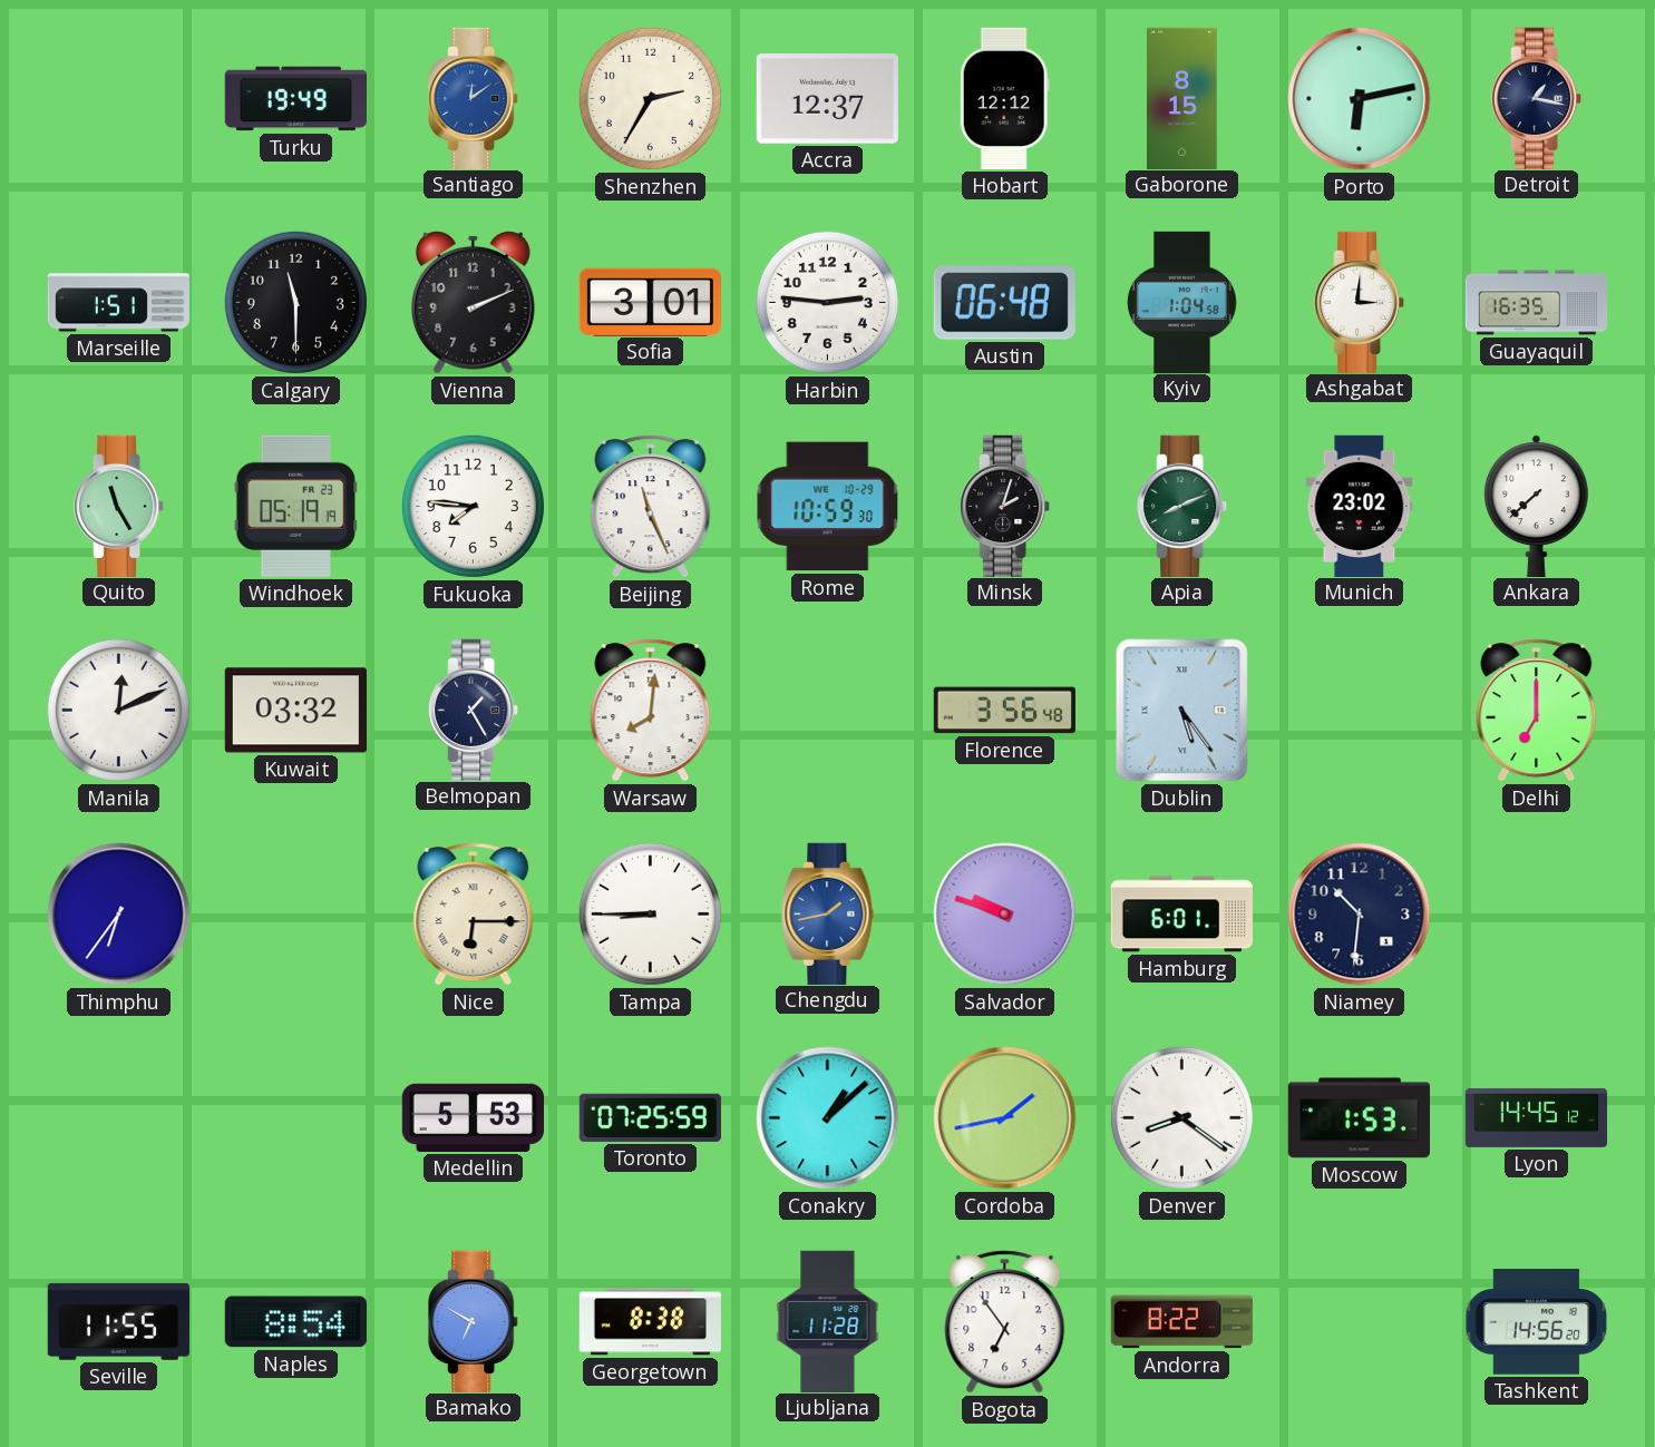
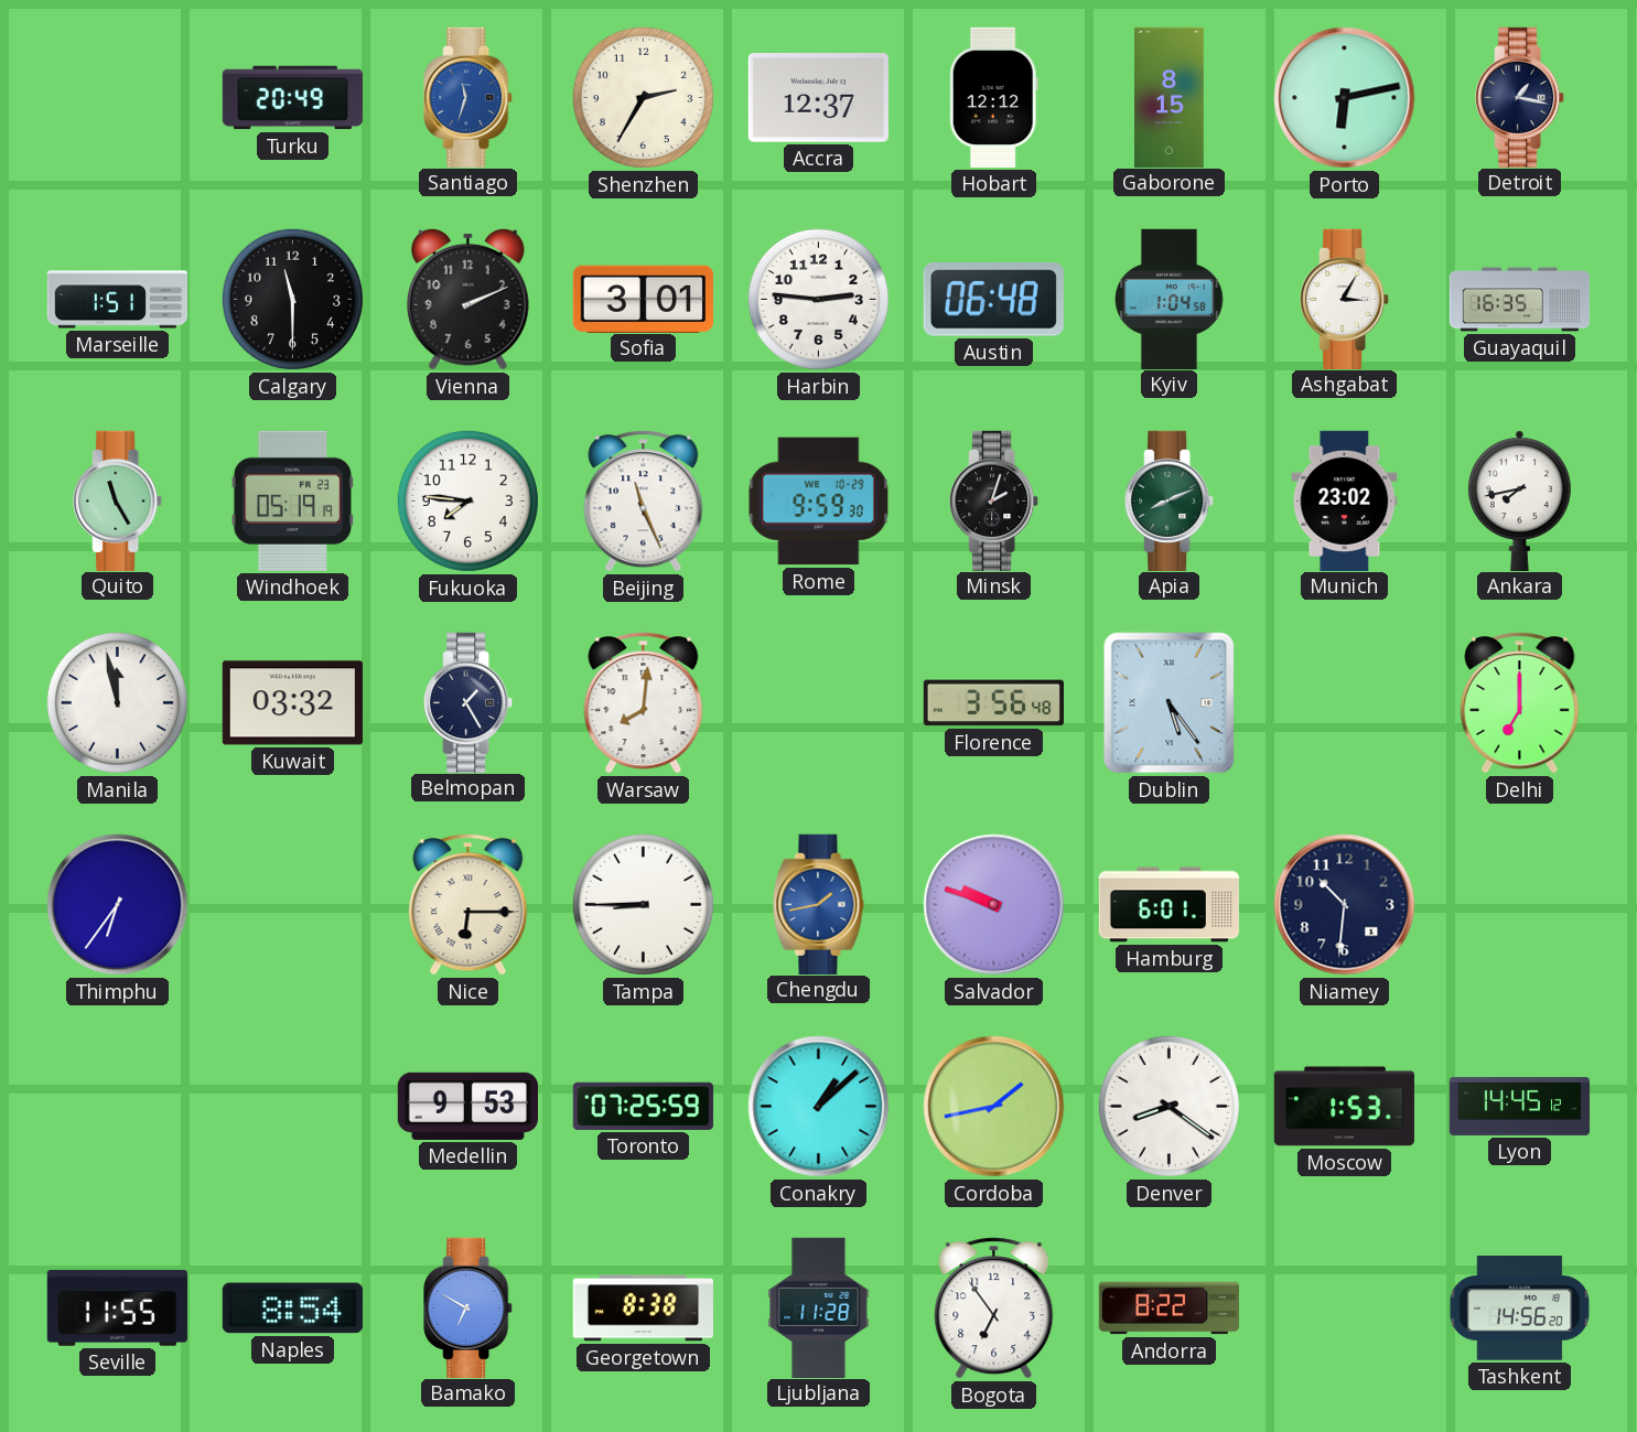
Turku: 19:49 -> 20:49 (292, 98)
Santiago: 12:09 -> 11:33 (469, 97)
Ashgabat: 3:01 -> 3:05 (1345, 299)
Rome: 10:59 -> 9:59 (819, 502)
Ankara: 7:38 -> 7:43 (1519, 500)
Manila: 12:11 -> 11:58 (117, 702)
Medellin: 5:53 -> 9:53 (467, 1106)
